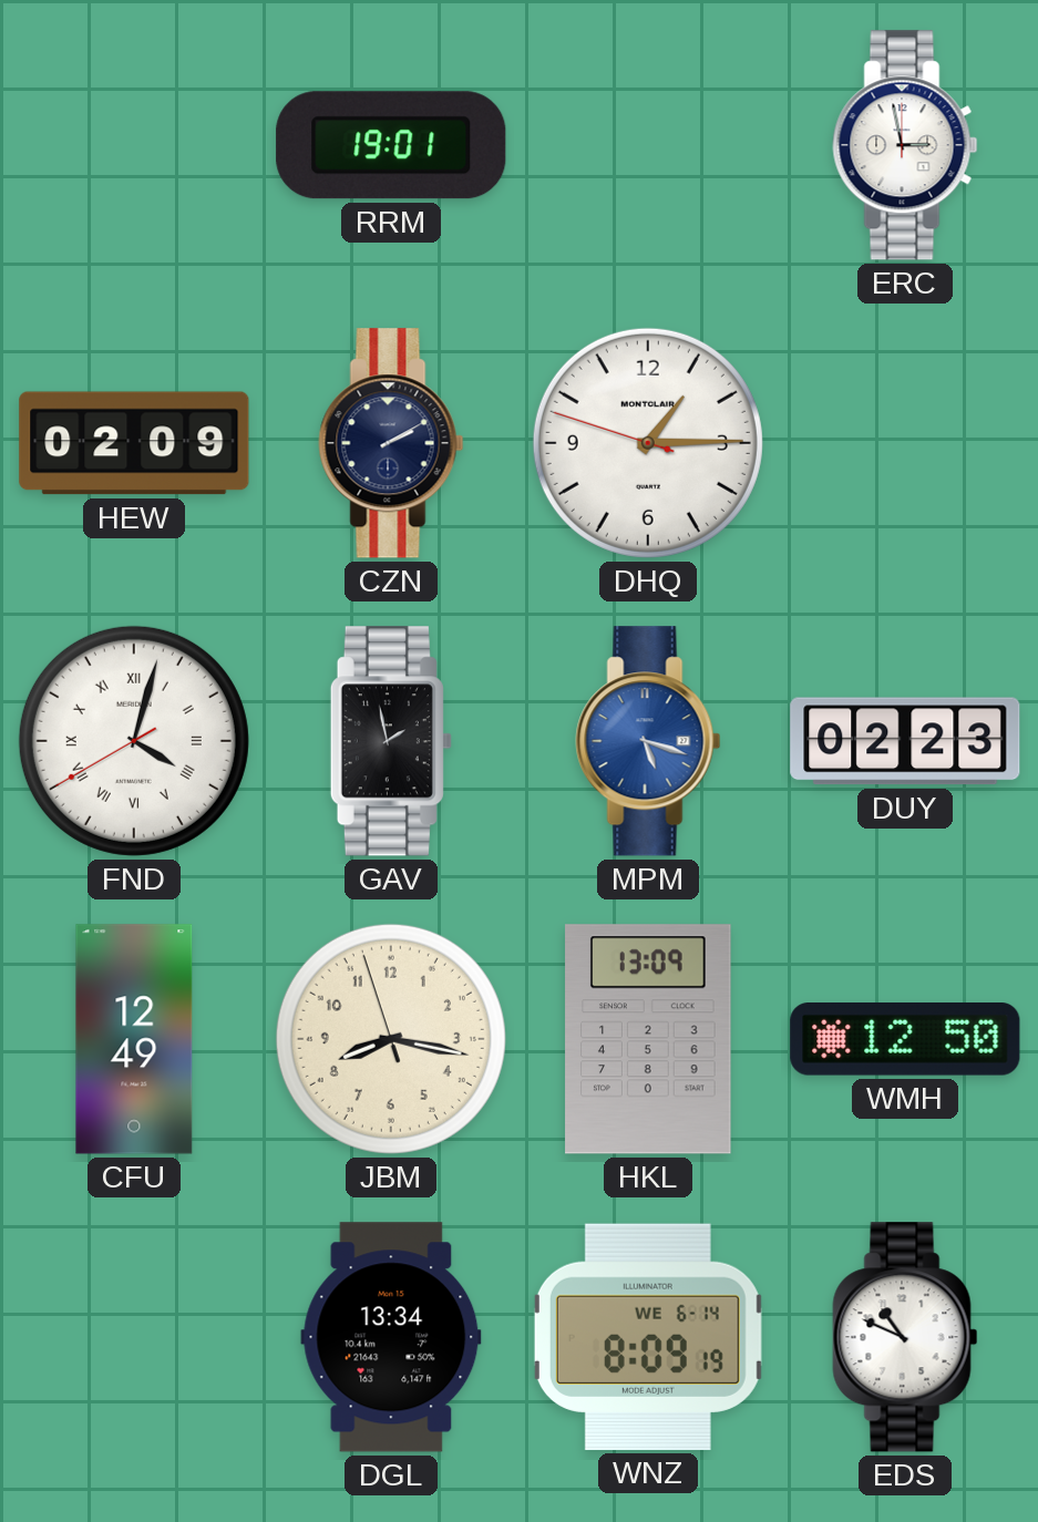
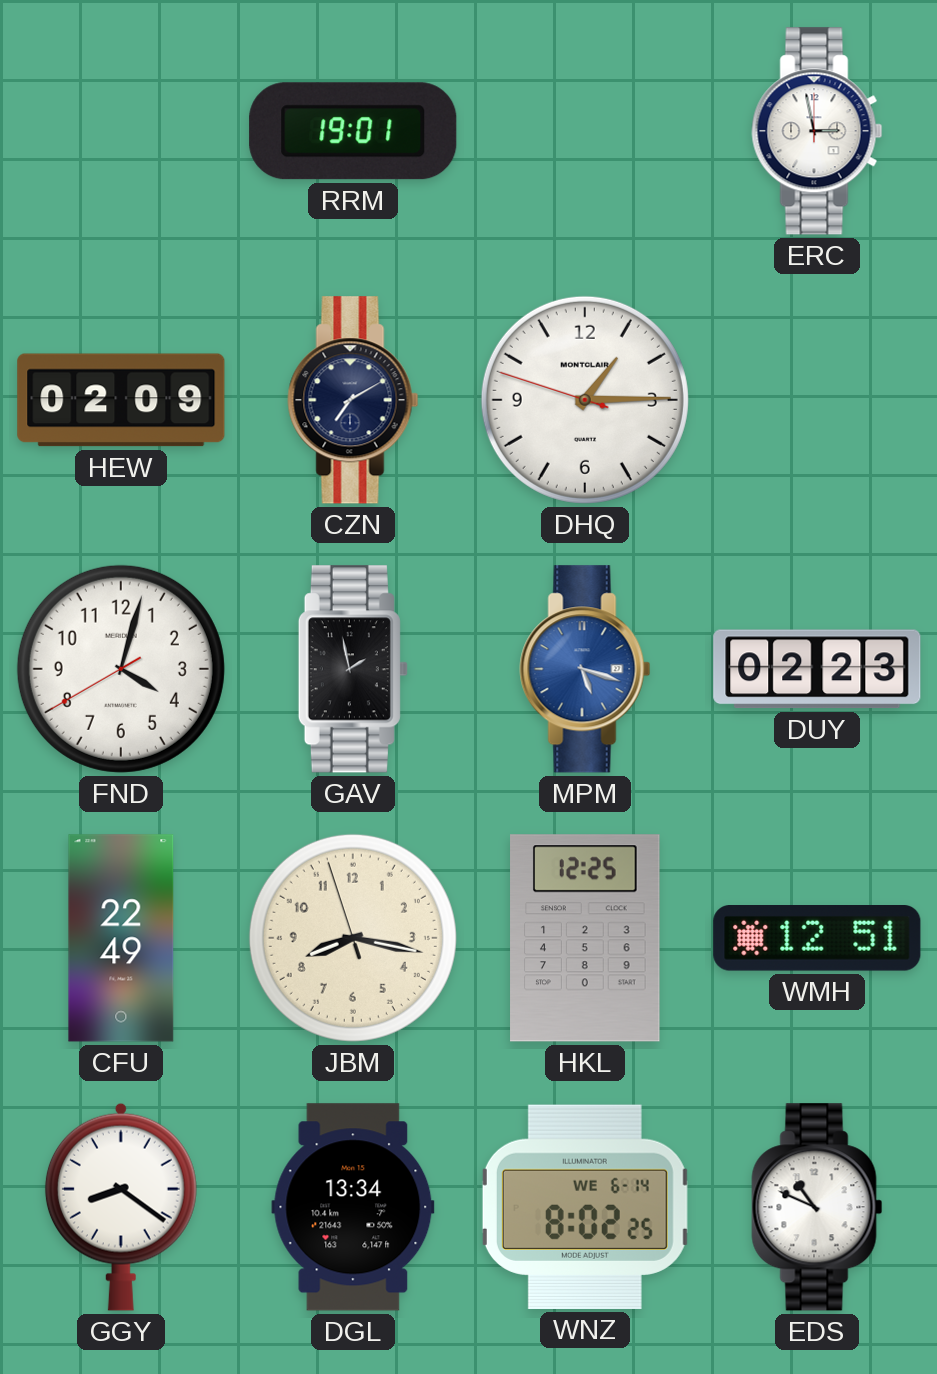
CZN: 2:10 -> 7:10 (353, 400)
FND numerals: Roman -> Arabic (121, 669)
CFU: 12:49 -> 22:49 (121, 938)
HKL: 13:09 -> 12:25 (585, 938)
WMH: 12:50 -> 12:51 (817, 938)
GGY: none -> 8:21 (121, 1207)
WNZ: 8:09 -> 8:02 (585, 1207)
